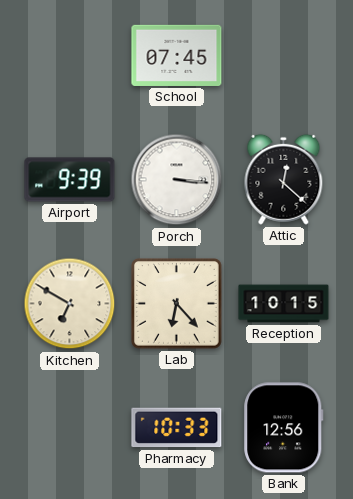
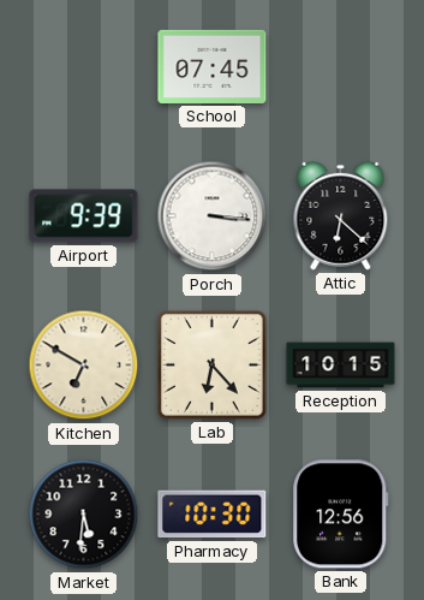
Attic: 12:22 -> 6:22 (341, 215)
Market: none -> 5:31 (84, 515)
Pharmacy: 10:33 -> 10:30 (213, 515)
